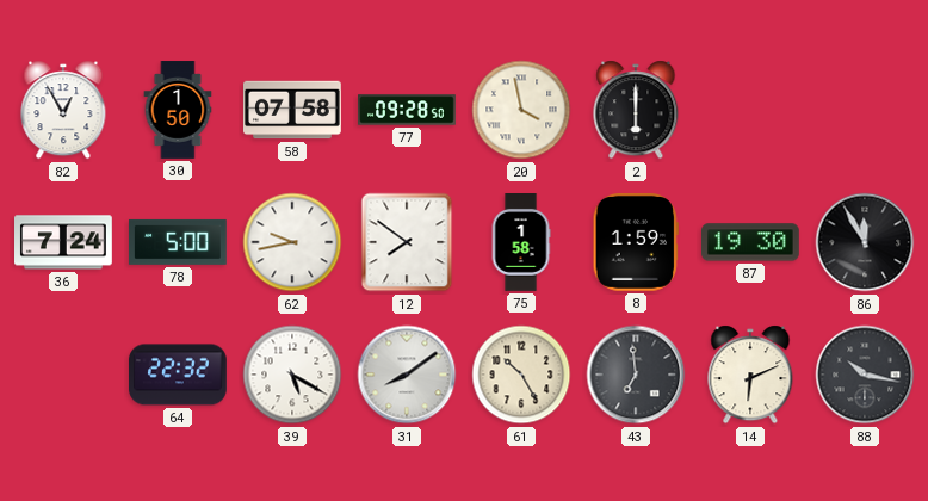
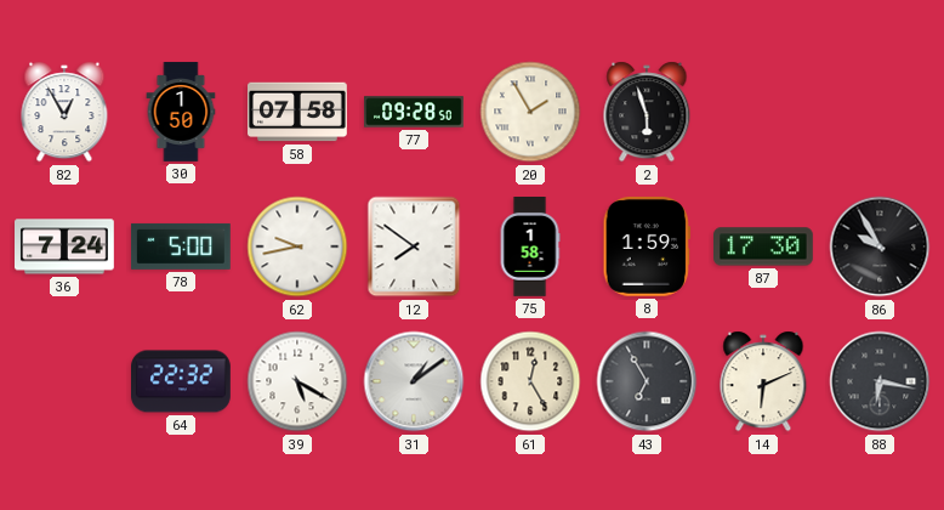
20: 3:58 -> 1:55 (530, 112)
2: 6:00 -> 5:57 (647, 112)
87: 19:30 -> 17:30 (764, 246)
86: 11:55 -> 9:55 (880, 246)
31: 8:09 -> 1:09 (414, 381)
61: 10:25 -> 12:25 (530, 381)
43: 6:59 -> 6:55 (647, 381)
88: 10:17 -> 6:17 (880, 381)
